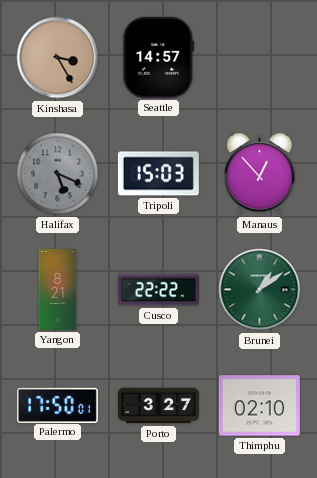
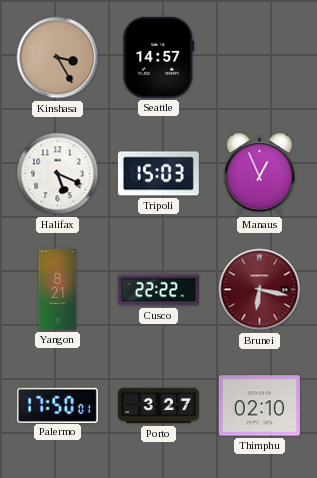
Halifax dial: grey -> white (58, 174)
Manaus: 12:53 -> 12:56 (260, 174)
Brunei: 1:09 -> 6:17 (260, 290)
Brunei dial: green -> burgundy (260, 290)
